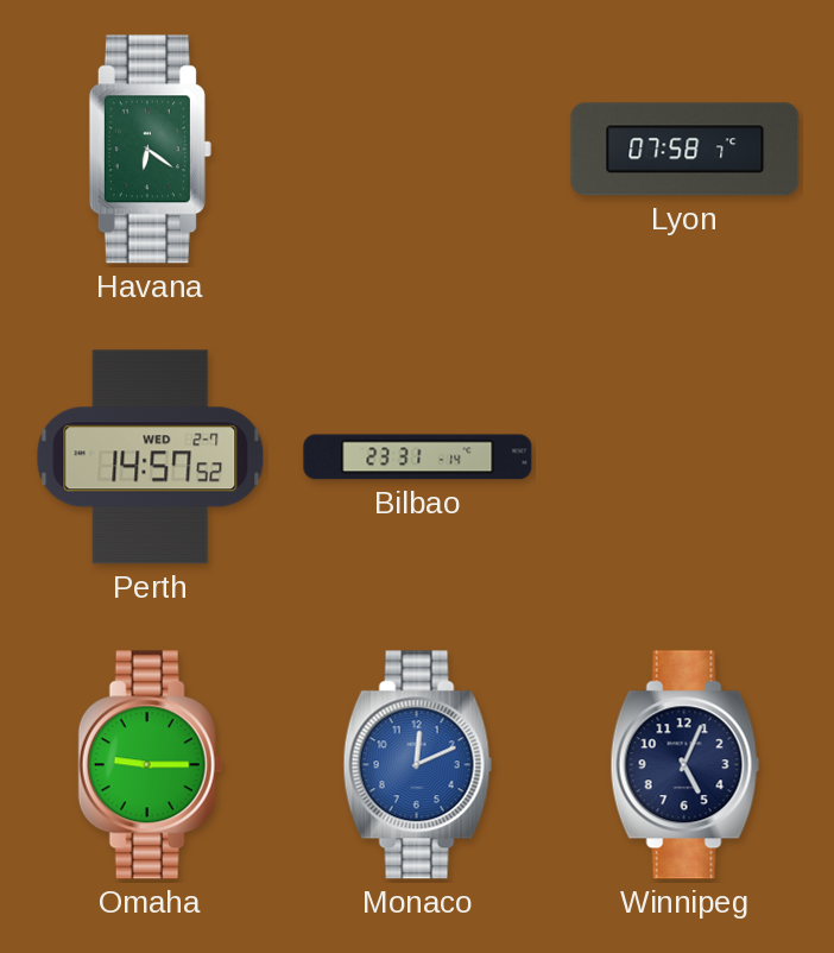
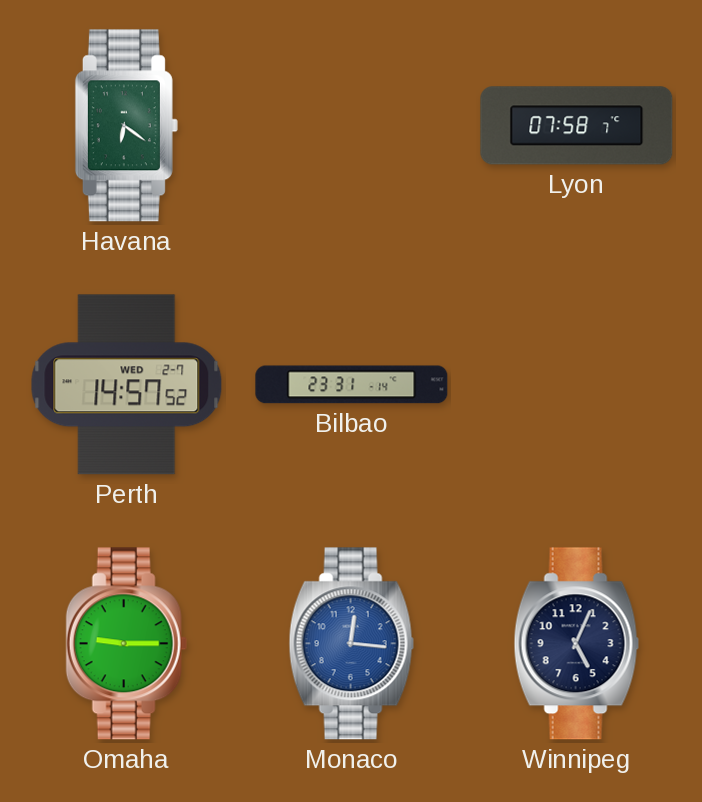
Monaco: 12:11 -> 12:16 (351, 644)
